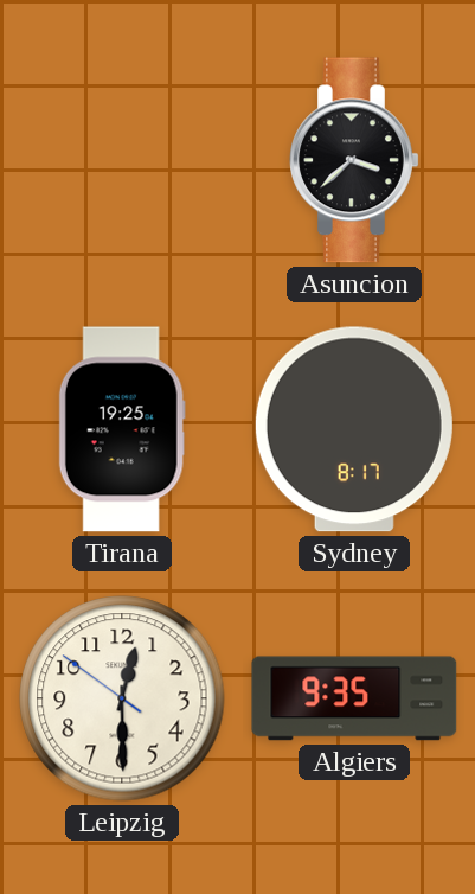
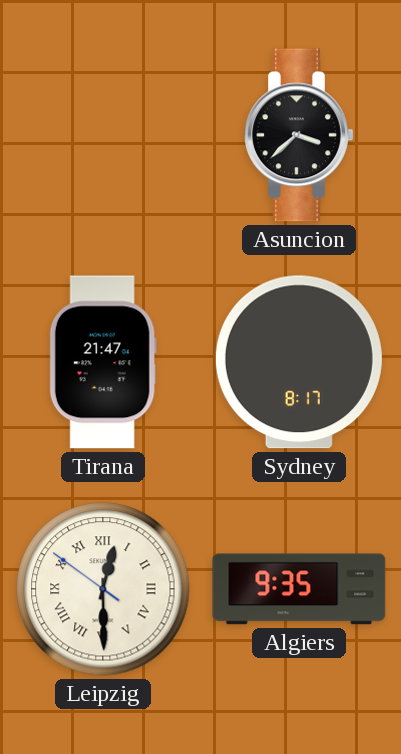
Tirana: 19:25 -> 21:47 (103, 362)
Leipzig numerals: Arabic -> Roman (103, 589)
